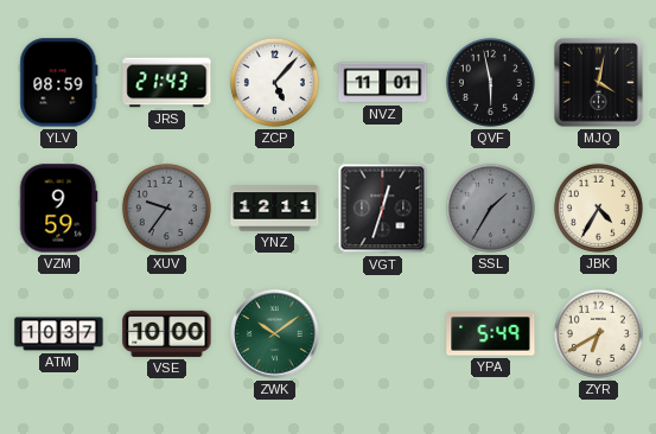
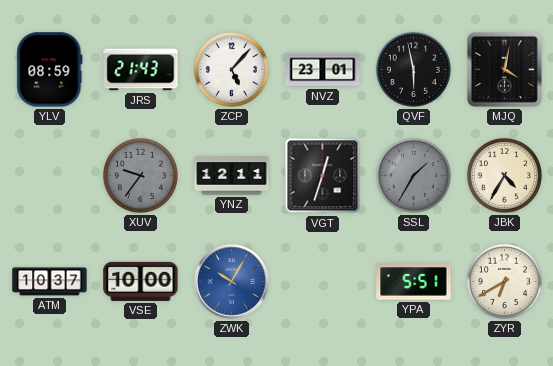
NVZ: 11:01 -> 23:01 (323, 70)
VZM: 9:59 -> none (58, 209)
ZWK: 10:09 -> 10:05 (232, 282)
ZWK dial: green -> blue (232, 282)
YPA: 5:49 -> 5:51 (414, 282)
